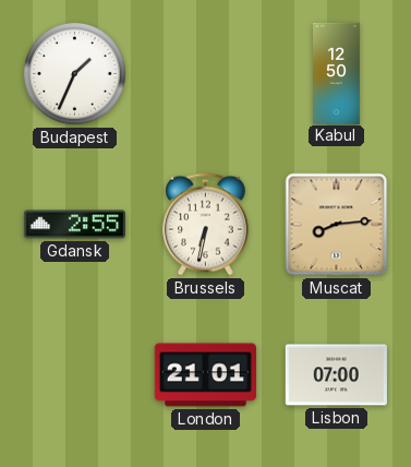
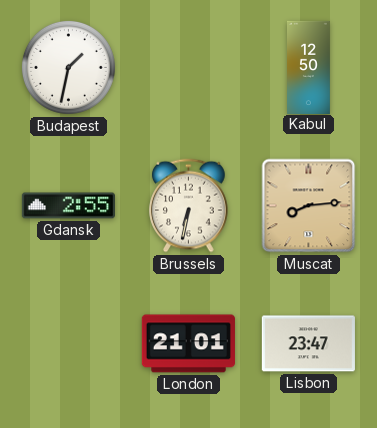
Budapest: 1:34 -> 1:32 (68, 67)
Lisbon: 07:00 -> 23:47 (308, 344)
